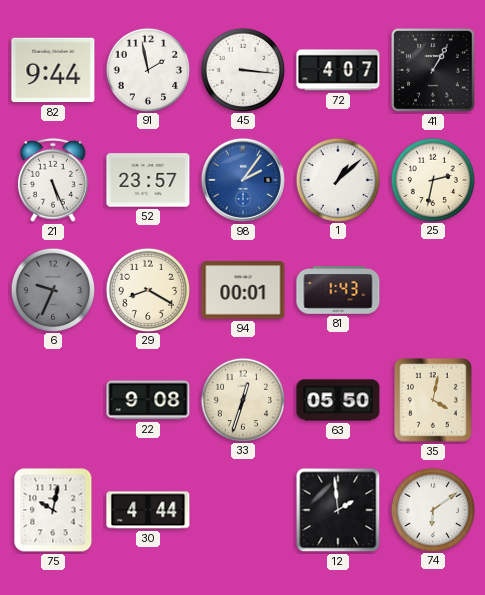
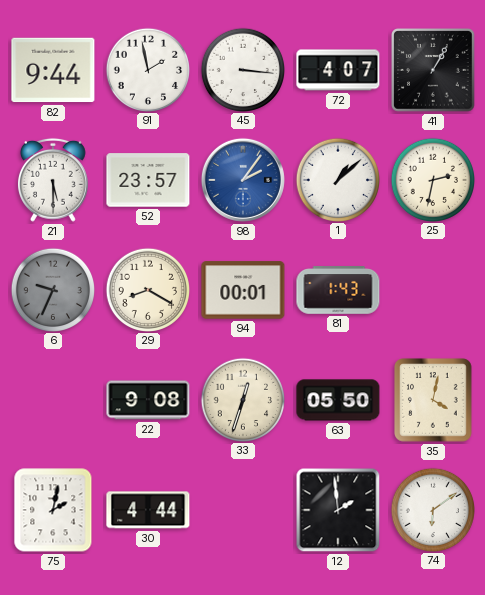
21: 5:26 -> 5:30 (53, 180)
75: 10:02 -> 2:02 (53, 510)
